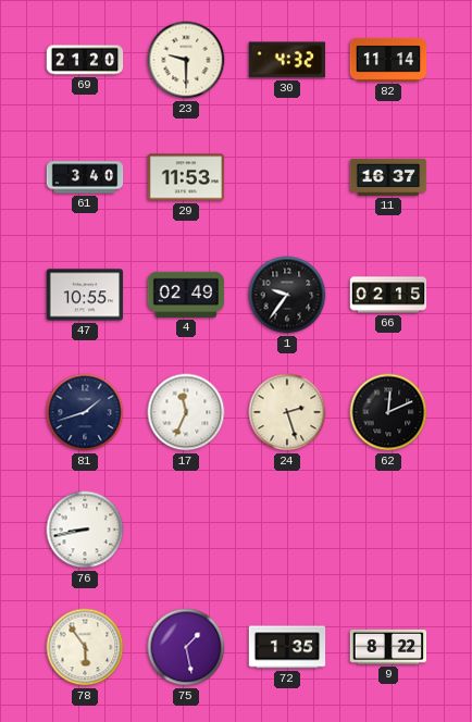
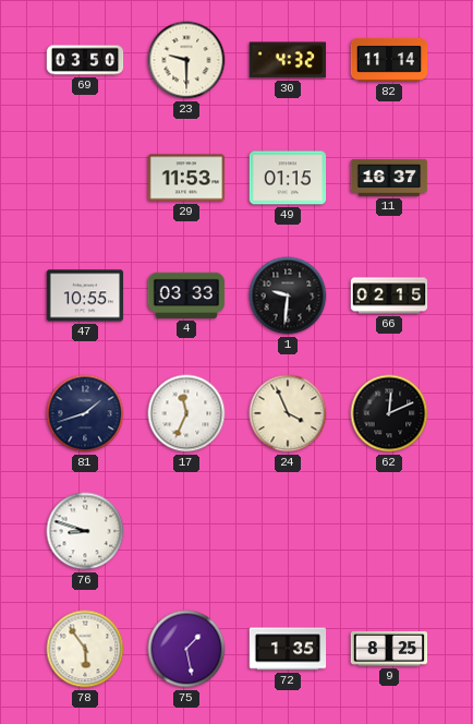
69: 21:20 -> 03:50 (85, 60)
61: 3:40 -> none (85, 177)
49: none -> 01:15 (288, 178)
4: 02:49 -> 03:33 (186, 295)
1: 9:36 -> 9:31 (288, 295)
24: 2:27 -> 3:56 (288, 413)
76: 8:43 -> 8:48 (85, 531)
9: 8:22 -> 8:25 (389, 649)
